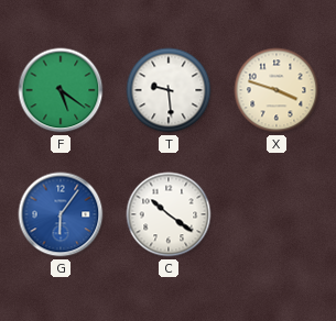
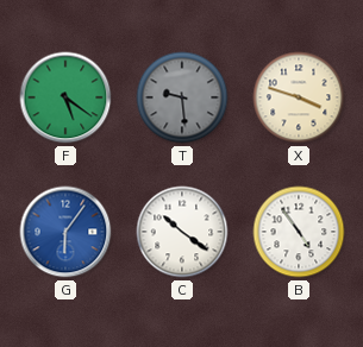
T dial: white -> grey (182, 97)
B: none -> 4:54 (299, 232)
